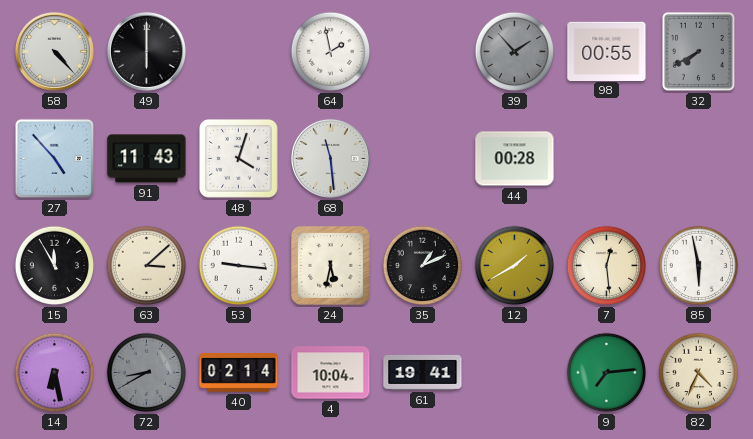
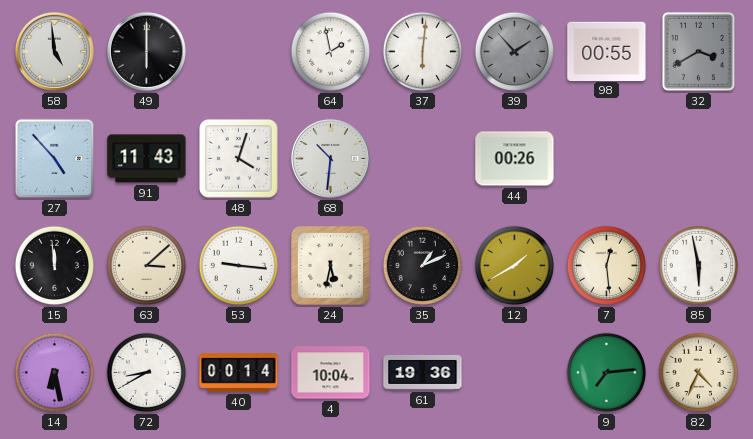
58: 4:23 -> 4:59 (54, 51)
37: none -> 6:01 (423, 52)
32: 7:40 -> 3:40 (698, 51)
68: 11:29 -> 10:31 (330, 158)
44: 00:28 -> 00:26 (515, 159)
15: 11:55 -> 11:59 (55, 266)
72 dial: grey -> white (147, 373)
40: 02:14 -> 00:14 (239, 372)
61: 19:41 -> 19:36 (423, 372)
